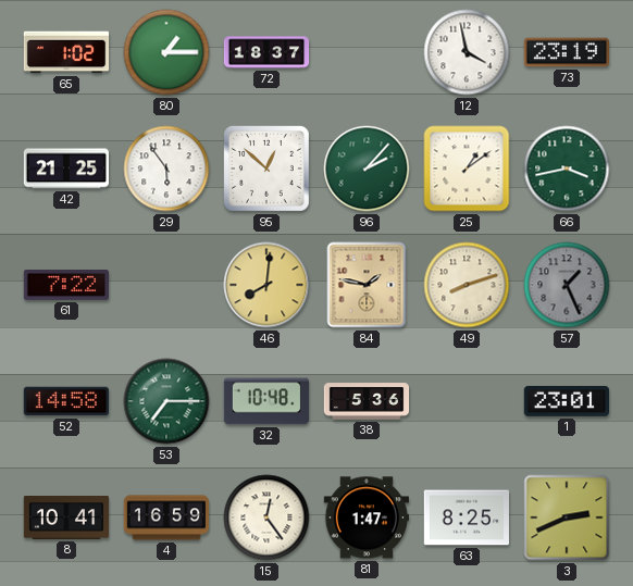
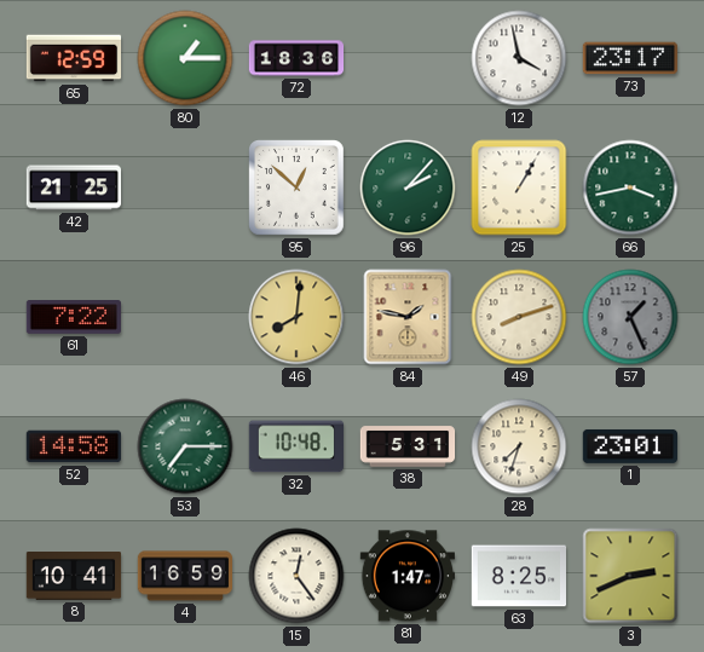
65: 1:02 -> 12:59 (74, 58)
72: 18:37 -> 18:36 (296, 58)
73: 23:19 -> 23:17 (629, 58)
29: 5:54 -> none (166, 169)
25: 1:09 -> 1:05 (519, 187)
38: 5:36 -> 5:31 (408, 446)
28: none -> 7:33 (519, 446)
